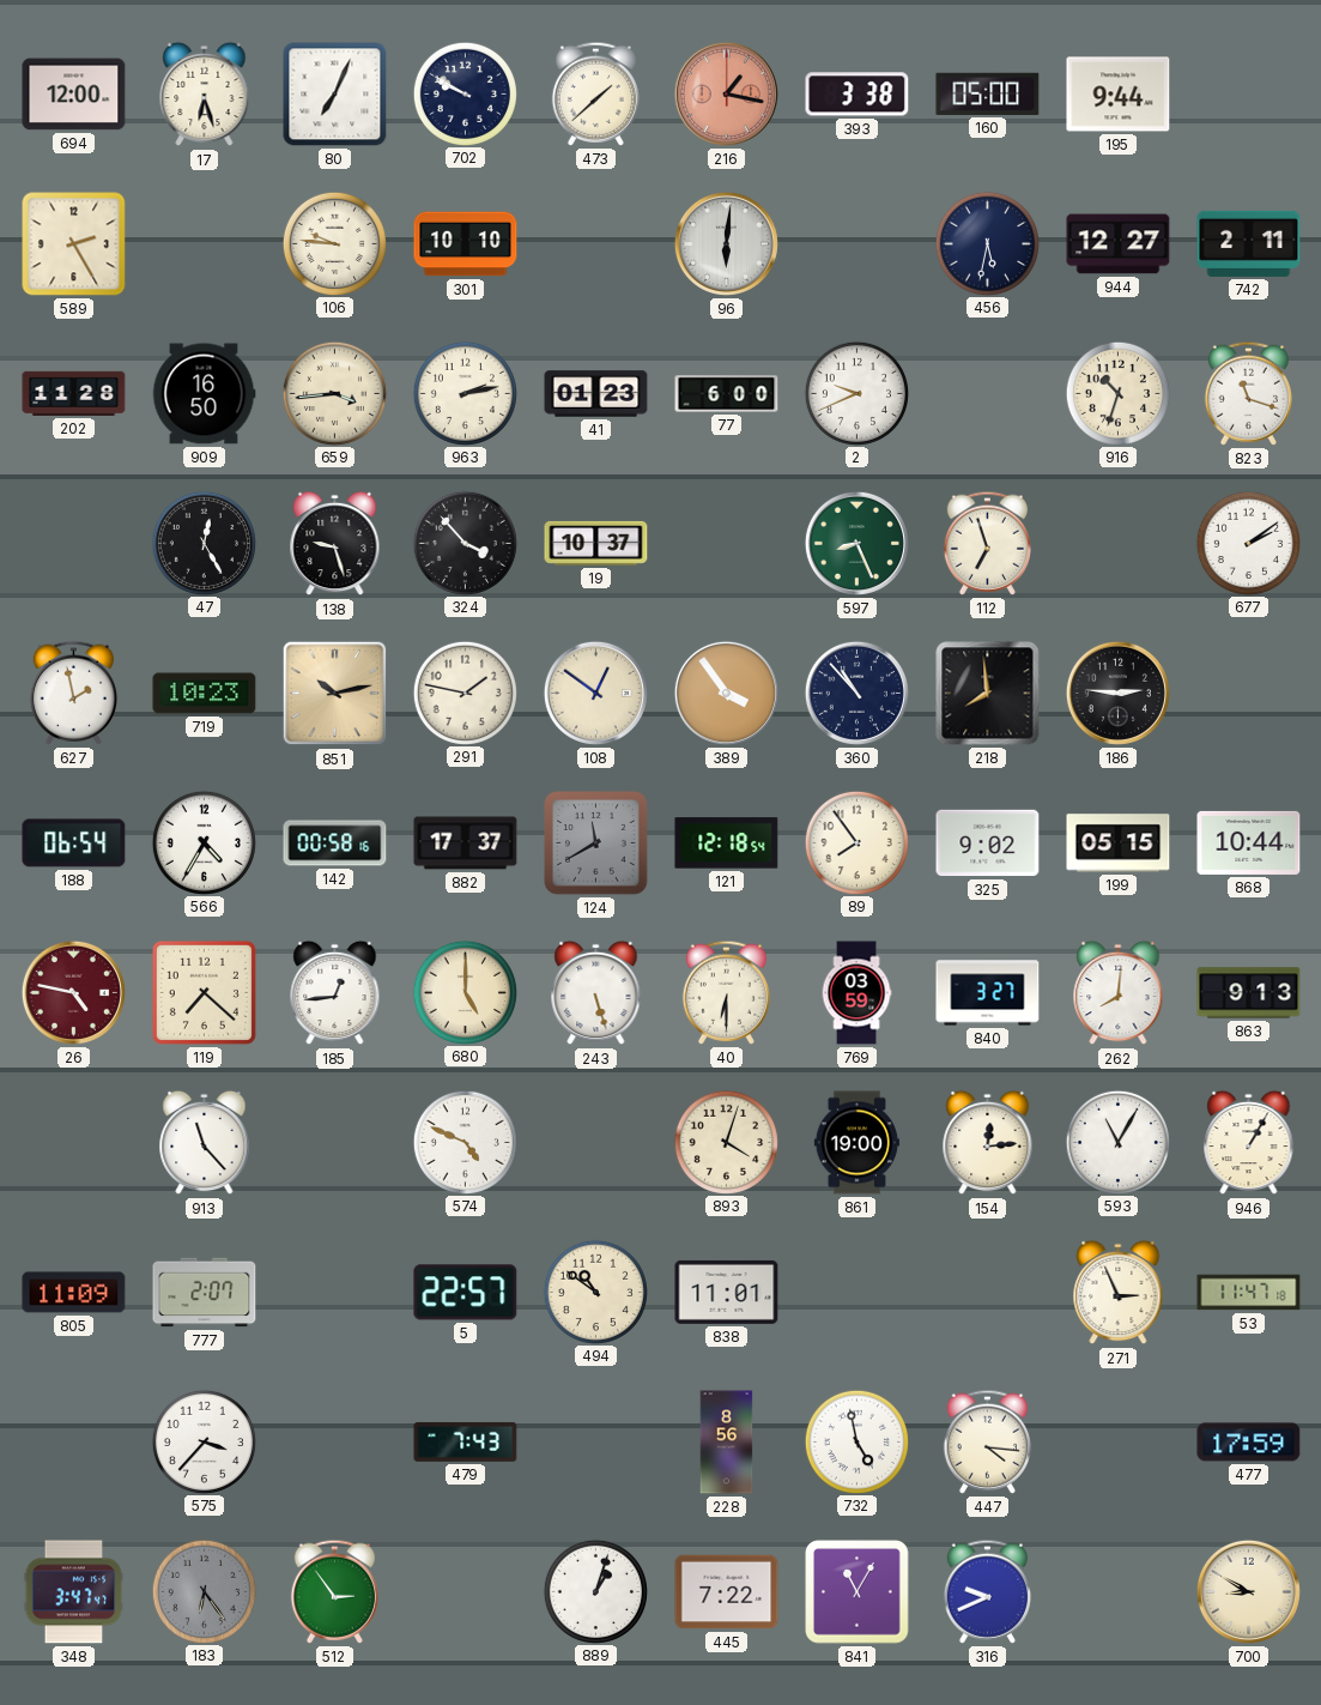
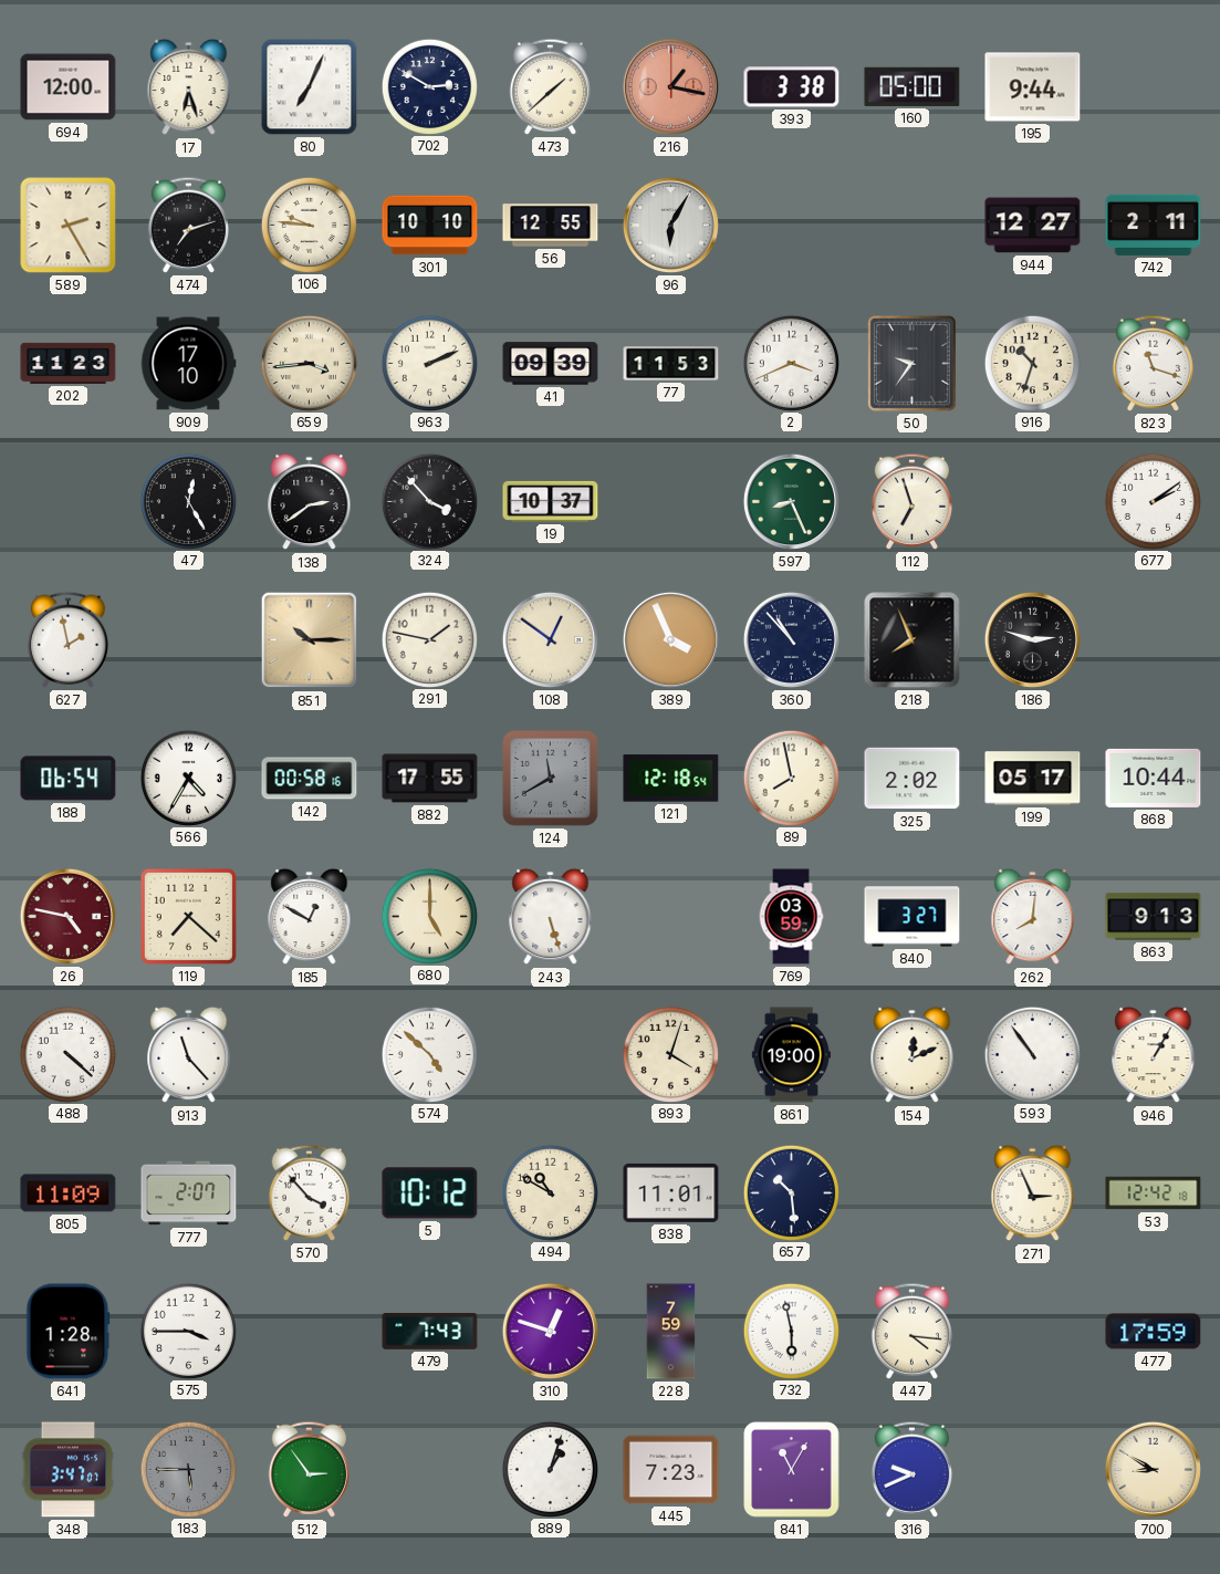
702: 9:50 -> 2:50 (429, 86)
474: none -> 7:12 (188, 225)
56: none -> 12:55 (551, 226)
96: 6:01 -> 6:05 (670, 225)
456: 5:32 -> none (987, 243)
202: 11:28 -> 11:23 (69, 363)
909: 16:50 -> 17:10 (188, 364)
963: 2:13 -> 2:11 (429, 363)
41: 01:23 -> 09:39 (551, 364)
77: 6:00 -> 11:53 (671, 364)
2: 9:41 -> 3:41 (791, 363)
50: none -> 9:36 (913, 364)
138: 9:27 -> 2:39 (310, 502)
719: 10:23 -> none (205, 694)
851: 10:13 -> 10:15 (310, 640)
389: 3:54 -> 3:56 (670, 639)
218: 7:59 -> 7:56 (913, 640)
186: 2:46 -> 2:48 (1032, 639)
882: 17:37 -> 17:55 (430, 779)
89: 7:54 -> 7:58 (791, 778)
325: 9:02 -> 2:02 (913, 779)
199: 05:15 -> 05:17 (1033, 779)
185: 12:44 -> 12:50 (310, 917)
40: 6:30 -> none (726, 992)
488: none -> 4:22 (67, 1054)
574: 4:49 -> 4:52 (429, 1054)
154: 12:14 -> 12:11 (913, 1055)
593: 11:05 -> 10:54 (1032, 1054)
570: none -> 3:53 (309, 1192)
5: 22:57 -> 10:12 (430, 1193)
494: 10:51 -> 10:50 (550, 1192)
657: none -> 10:29 (791, 1192)
53: 11:47 -> 12:42 (1154, 1193)
641: none -> 1:28 (69, 1332)
575: 3:37 -> 3:45 (188, 1331)
310: none -> 12:48 (550, 1331)
228: 8:56 -> 7:59 (671, 1332)
732: 4:58 -> 5:58 (791, 1331)
348: 3:47:47 -> 3:47:07 (69, 1470)
183: 6:24 -> 5:45 (188, 1469)
445: 7:22 -> 7:23 (671, 1470)
